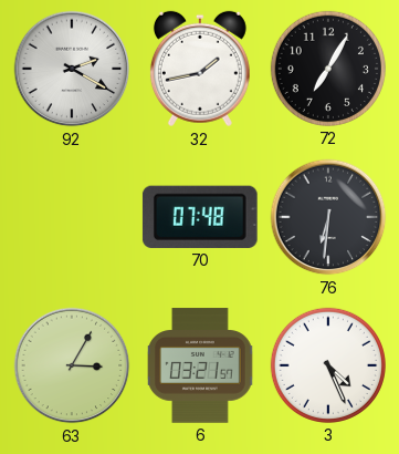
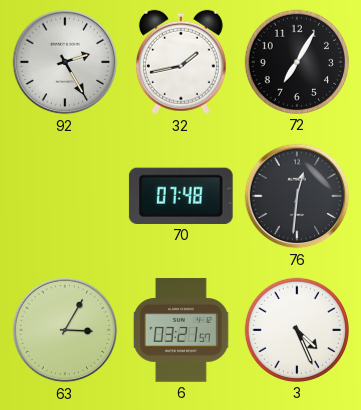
92: 2:20 -> 2:25 (65, 62)
76: 6:31 -> 12:31 (297, 196)
